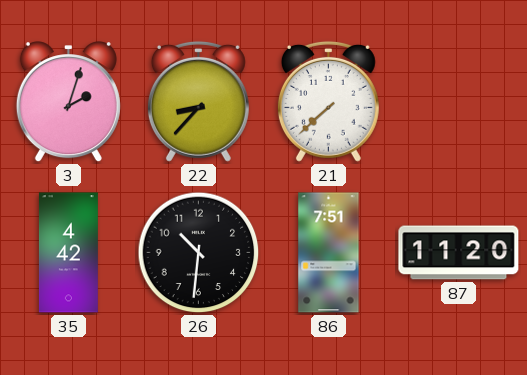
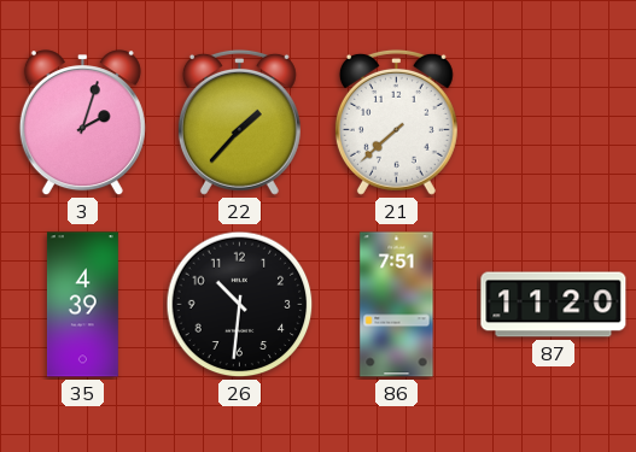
22: 8:37 -> 1:37 (239, 122)
35: 4:42 -> 4:39 (82, 305)
